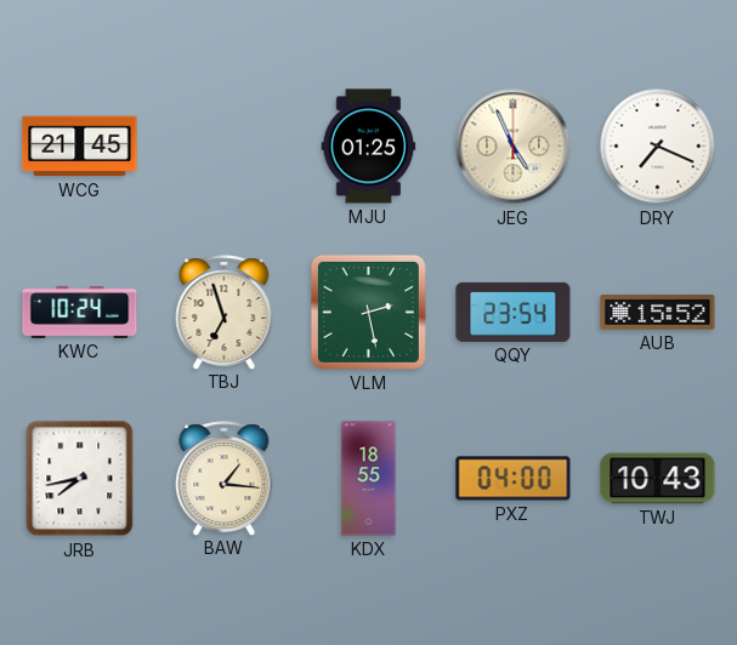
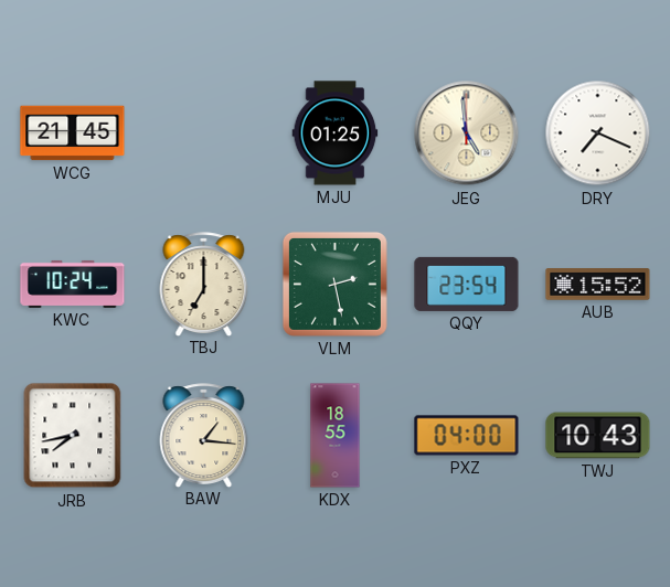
JEG: 4:56 -> 4:59 (467, 134)
TBJ: 6:57 -> 7:00 (204, 284)
